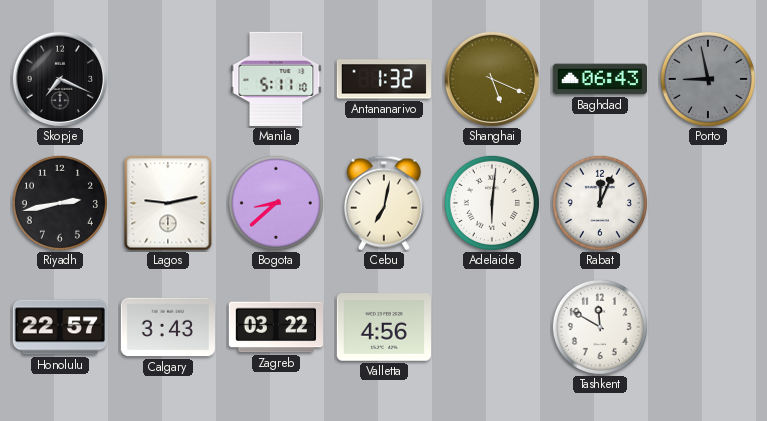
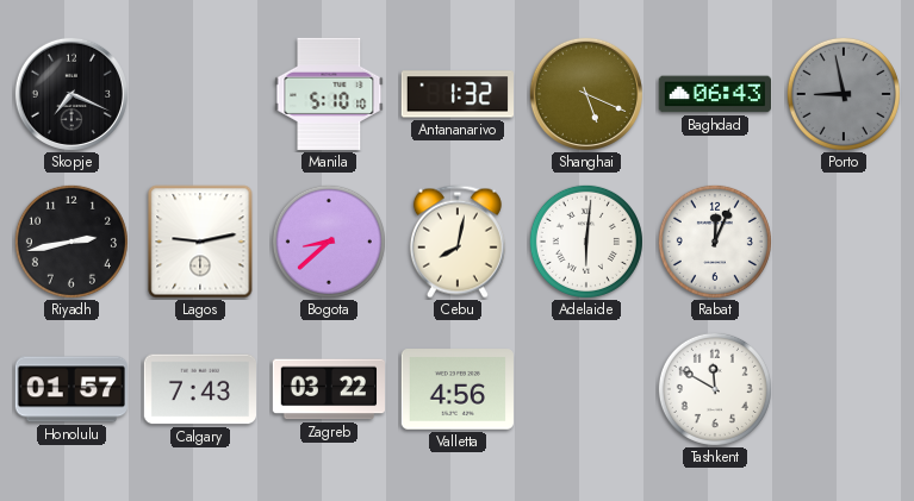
Manila: 5:11 -> 5:10 (329, 94)
Cebu: 7:02 -> 8:02 (458, 242)
Honolulu: 22:57 -> 01:57 (71, 389)
Calgary: 3:43 -> 7:43 (199, 389)
